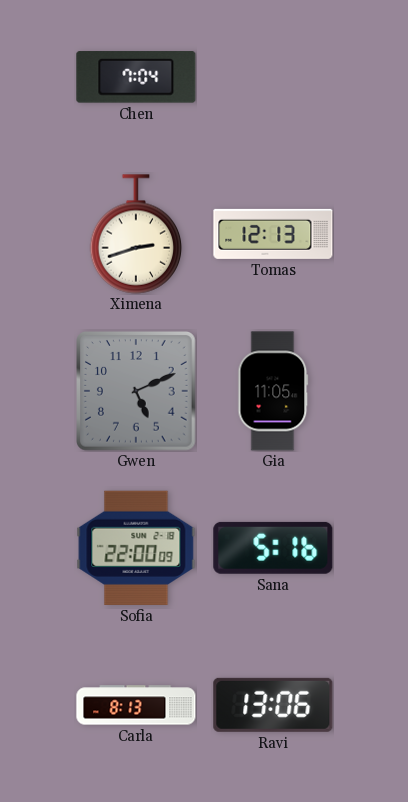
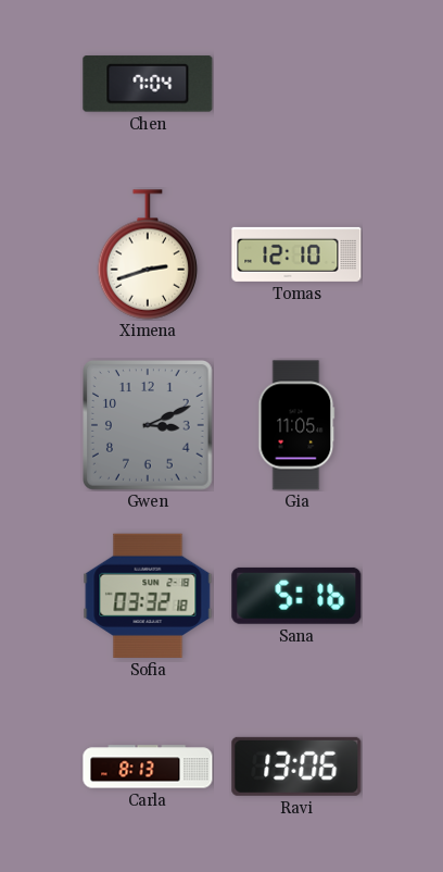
Tomas: 12:13 -> 12:10 (296, 254)
Gwen: 5:11 -> 3:11 (149, 426)
Sofia: 22:00 -> 03:32 (148, 596)
